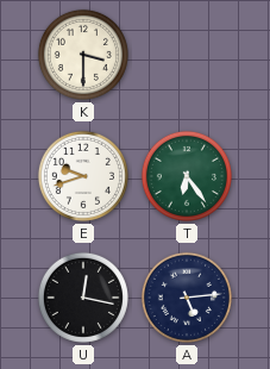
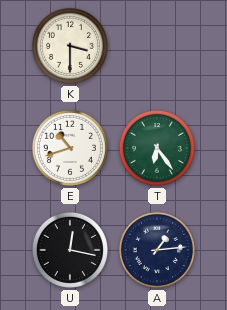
E: 9:42 -> 10:42 (70, 148)
A: 5:14 -> 1:14 (157, 250)
